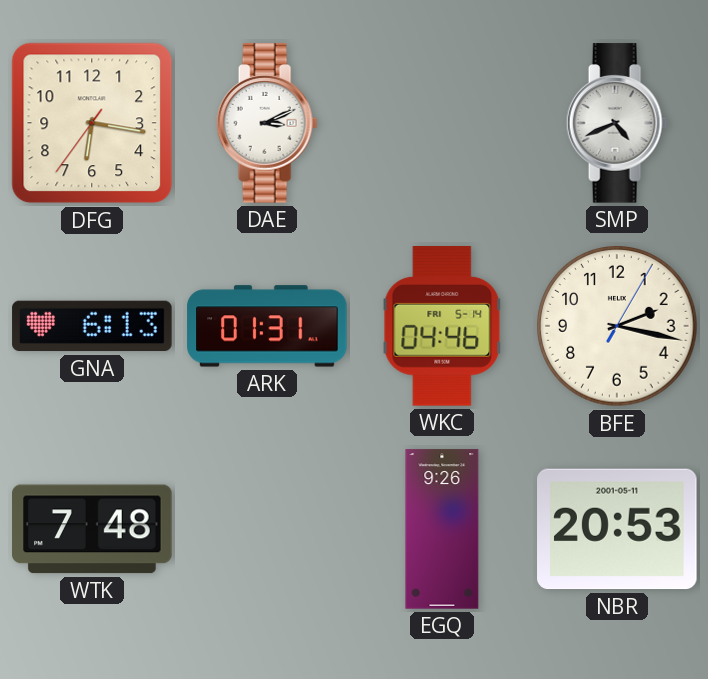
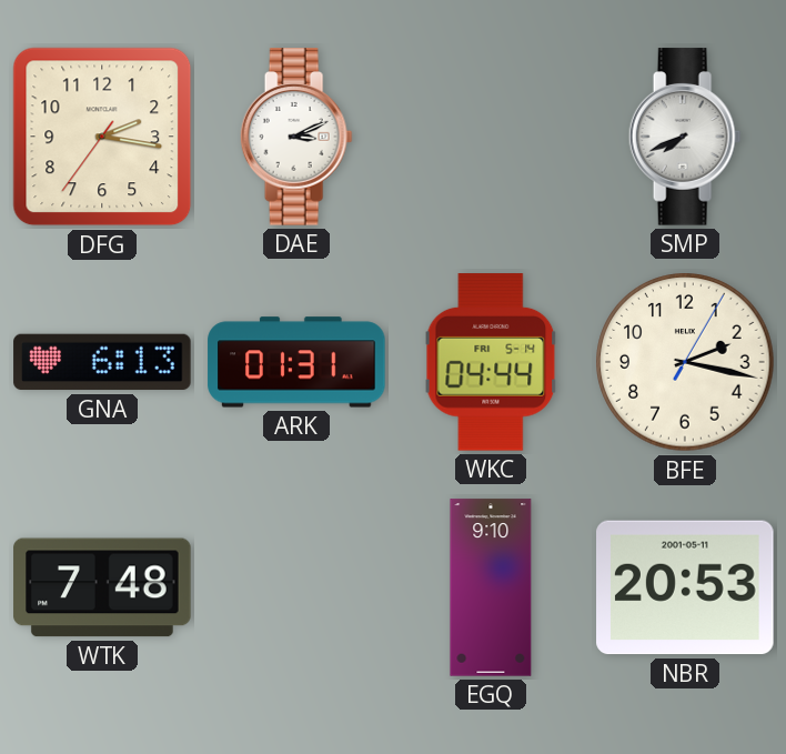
DFG: 6:16 -> 2:16 (102, 137)
SMP: 4:41 -> 7:41 (685, 137)
WKC: 04:46 -> 04:44 (491, 362)
EGQ: 9:26 -> 9:10 (491, 587)
